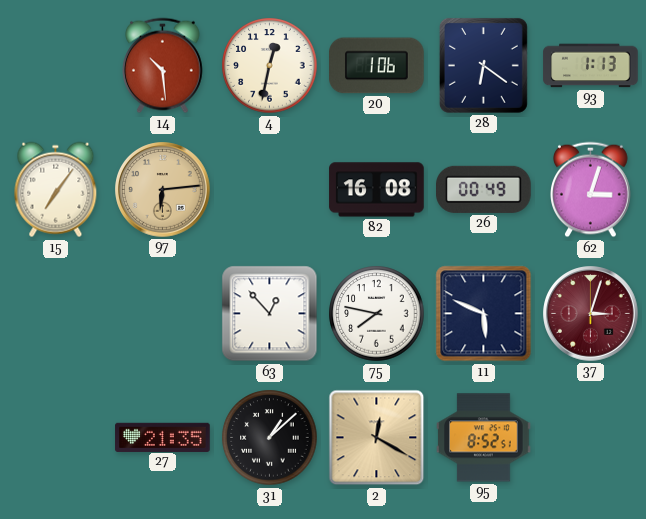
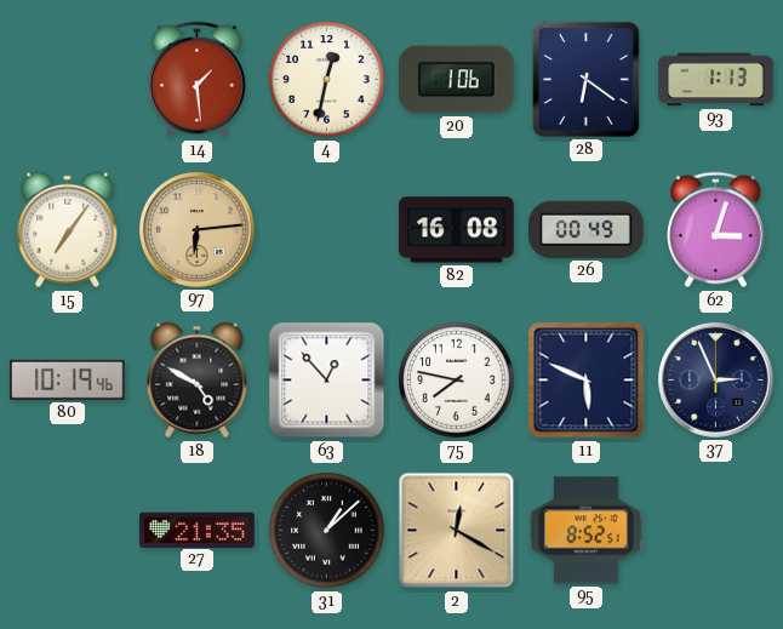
14: 10:29 -> 1:29 (198, 80)
80: none -> 10:19 (68, 379)
18: none -> 4:50 (198, 381)
37: 3:03 -> 2:56 (716, 381)
37 dial: burgundy -> navy (716, 381)
